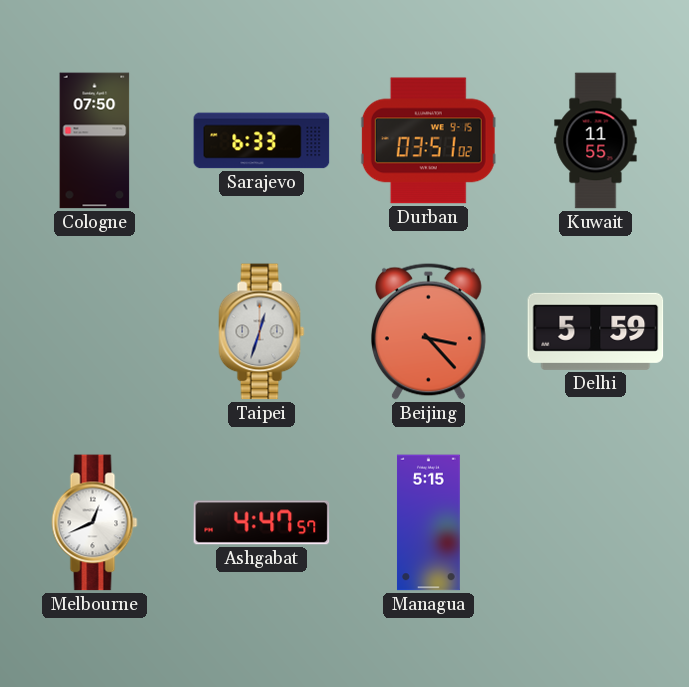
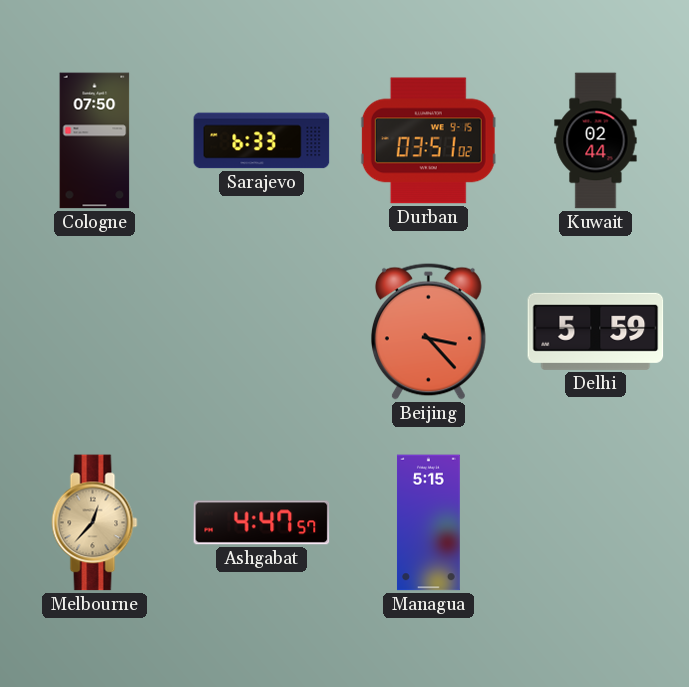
Kuwait: 11:55 -> 02:44 (596, 141)
Taipei: 12:33 -> none (262, 332)
Melbourne: 12:41 -> 12:37 (95, 523)
Melbourne dial: white -> champagne (95, 523)
